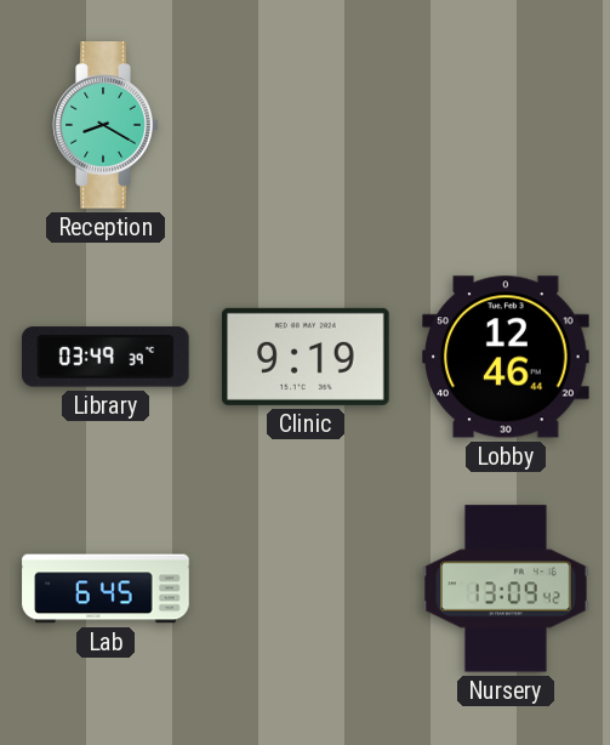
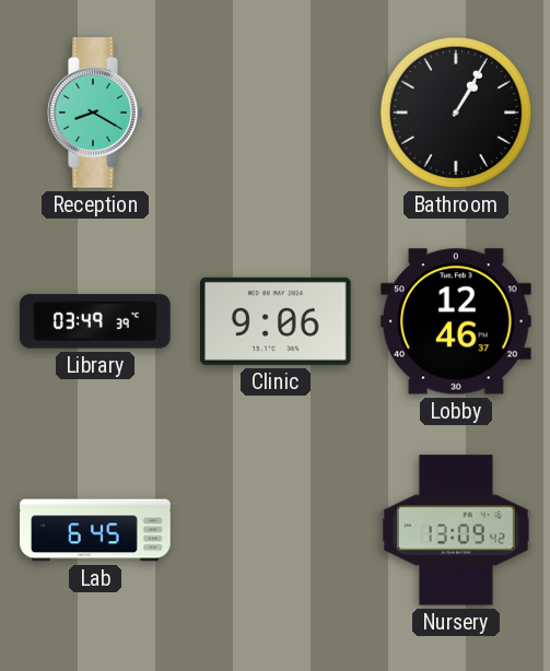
Bathroom: none -> 1:05 (456, 113)
Clinic: 9:19 -> 9:06 (277, 321)
Lobby: 12:46:44 -> 12:46:37 (456, 321)
